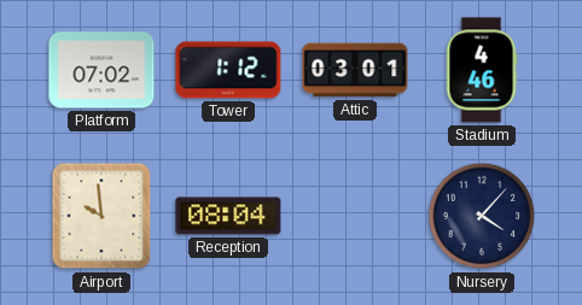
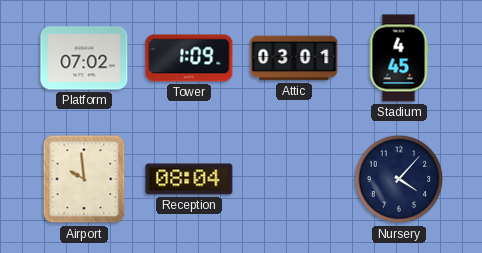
Tower: 1:12 -> 1:09 (189, 58)
Stadium: 4:46 -> 4:45 (399, 58)
